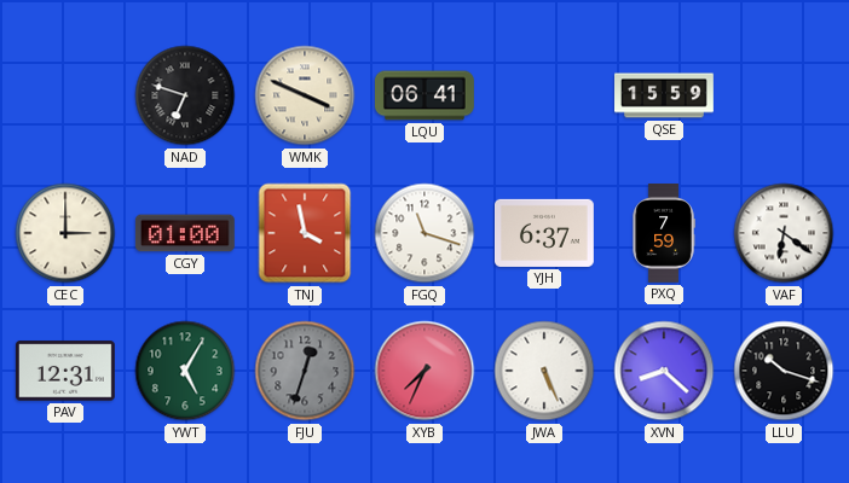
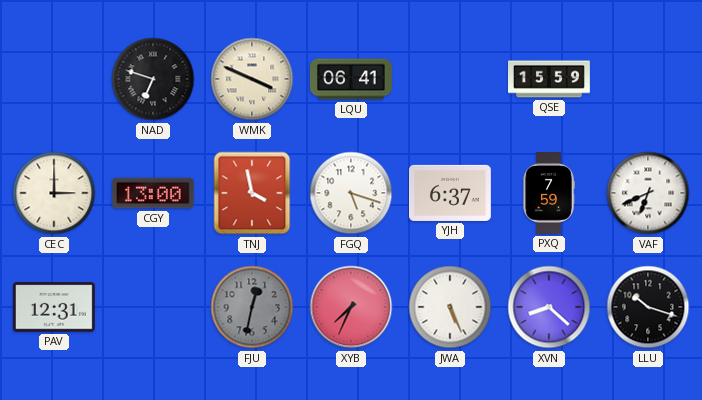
CGY: 01:00 -> 13:00 (153, 193)
FGQ: 11:18 -> 5:18 (351, 193)
VAF: 6:21 -> 6:41 (648, 193)
YWT: 5:05 -> none (185, 371)
FJU: 12:33 -> 12:32 (252, 307)
